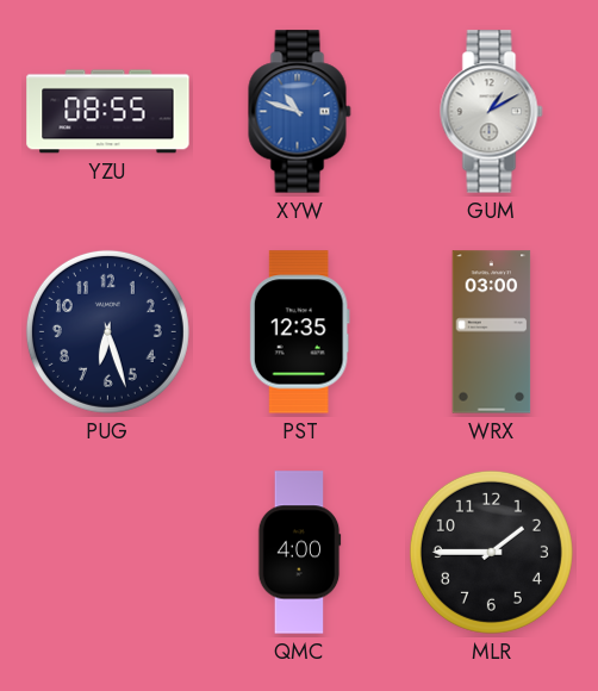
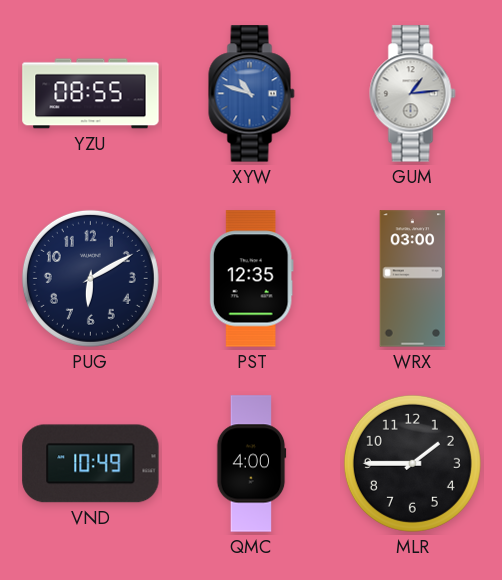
GUM: 1:10 -> 1:14 (413, 94)
PUG: 6:27 -> 6:10 (90, 278)
VND: none -> 10:49 (91, 464)
